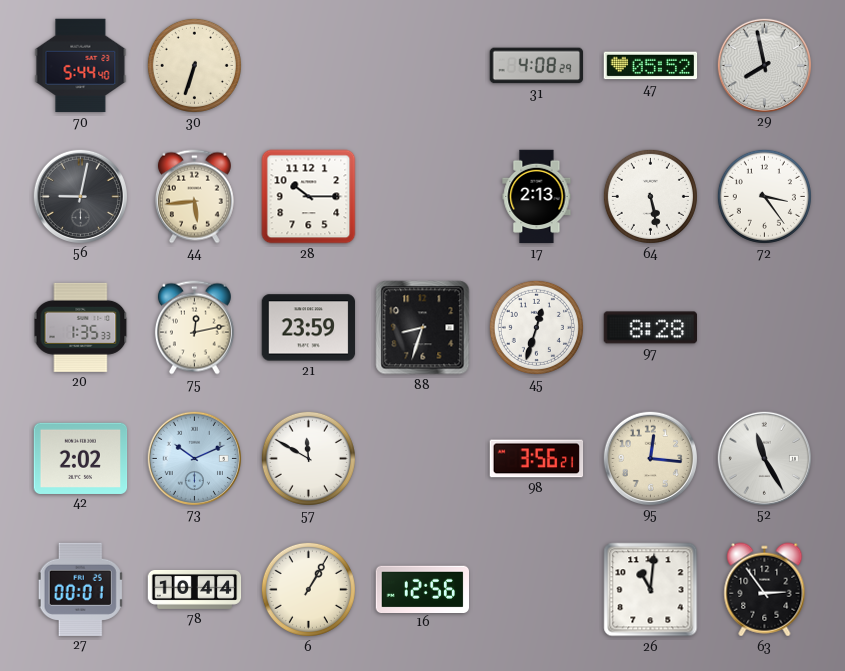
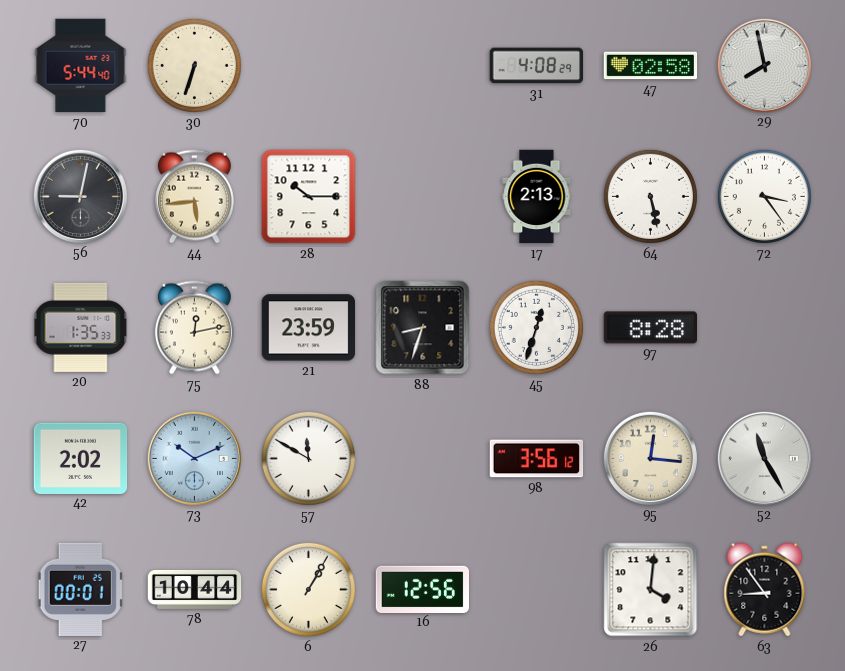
47: 05:52 -> 02:58 (651, 66)
98: 3:56:21 -> 3:56:12 (537, 459)
26: 11:01 -> 4:01 (651, 590)
63: 2:54 -> 8:54 (765, 590)
